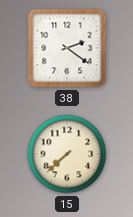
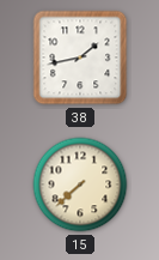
38: 2:21 -> 1:43 (80, 58)
